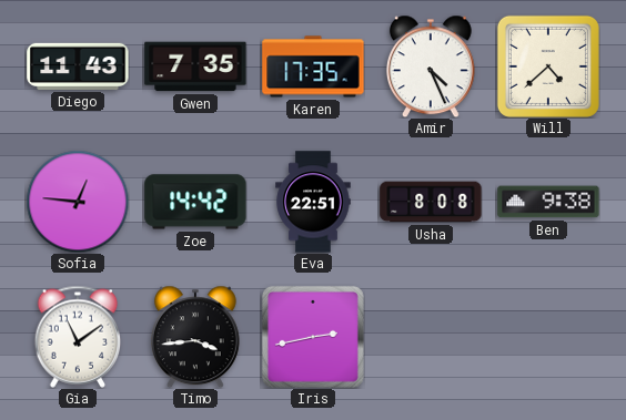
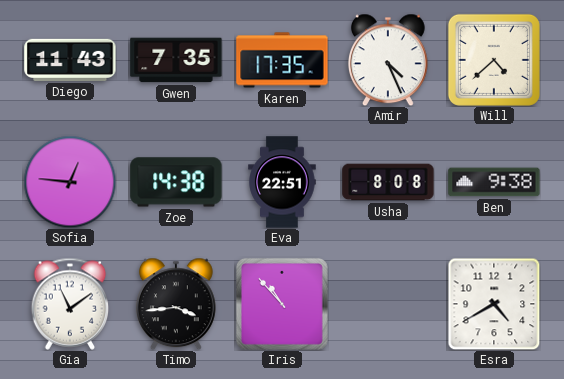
Zoe: 14:42 -> 14:38 (176, 182)
Iris: 2:43 -> 10:53 (282, 304)
Esra: none -> 4:40 (494, 304)
